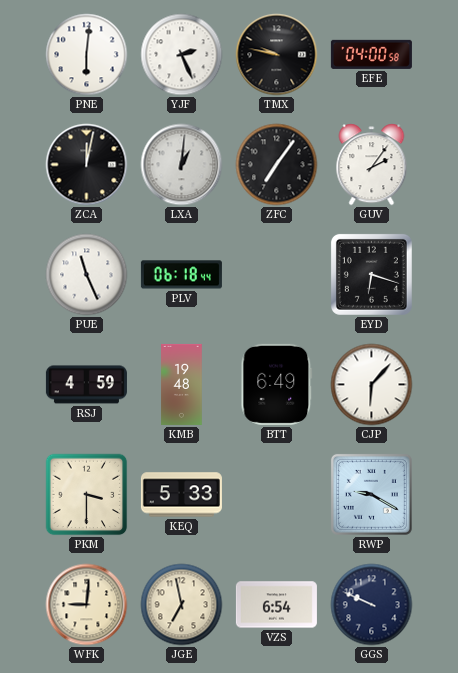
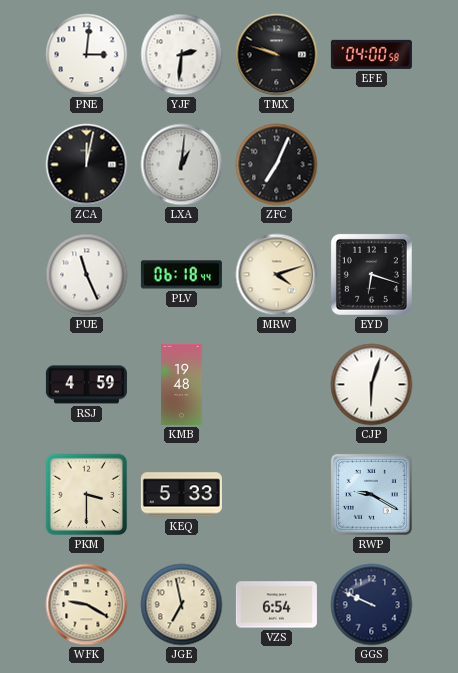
PNE: 6:01 -> 3:01 (87, 55)
YJF: 2:26 -> 2:31 (182, 55)
TMX: 9:47 -> 9:48 (277, 55)
ZFC: 7:06 -> 7:04 (277, 165)
GUV: 2:06 -> none (372, 165)
MRW: none -> 4:12 (277, 275)
BTT: 6:49 -> none (277, 384)
CJP: 6:07 -> 6:03 (372, 385)
WFK: 9:01 -> 9:20 (87, 605)
